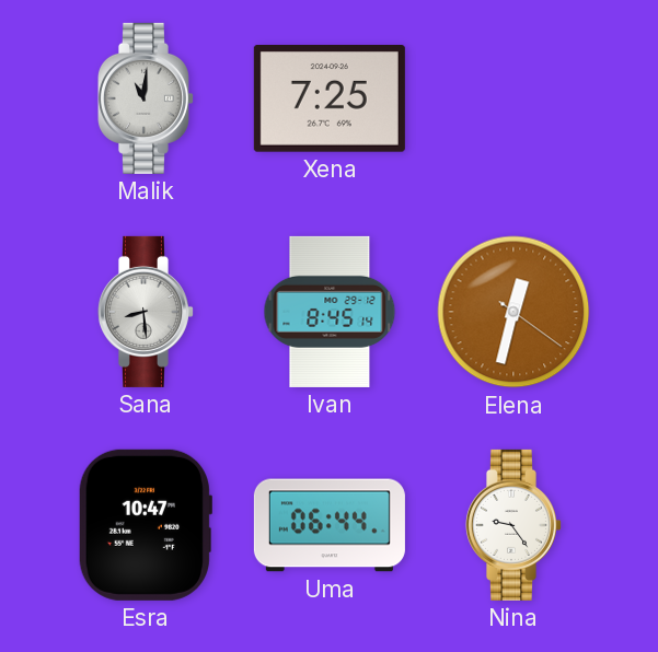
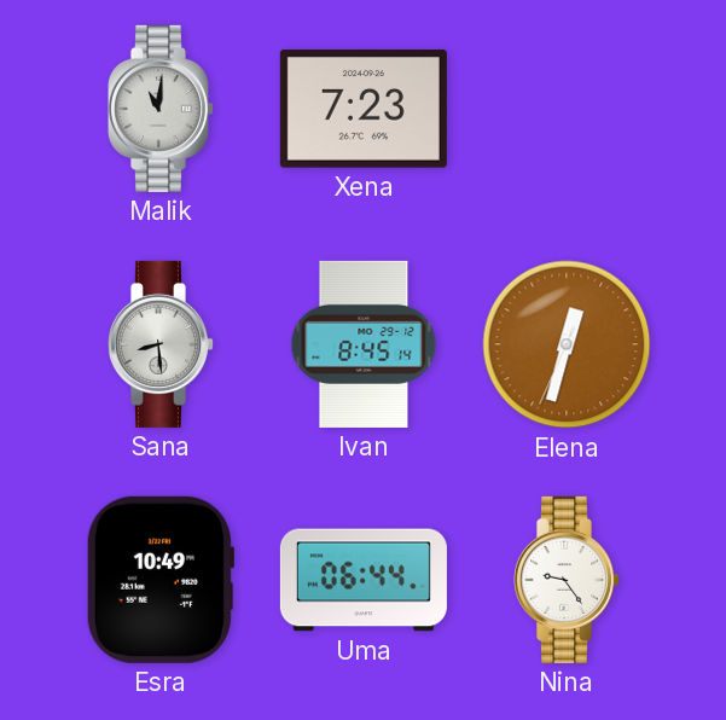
Xena: 7:25 -> 7:23 (364, 110)
Elena: 12:32:21 -> 12:32:34 (567, 344)
Esra: 10:47 -> 10:49 (159, 580)
